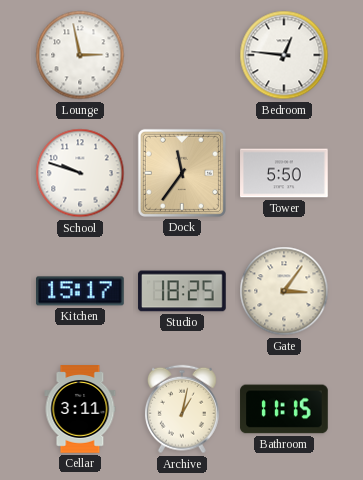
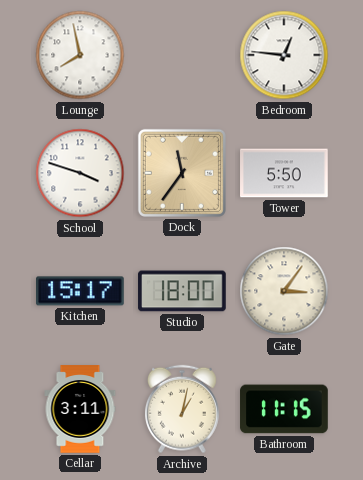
Lounge: 2:58 -> 7:58 (80, 55)
School: 9:48 -> 3:48 (80, 173)
Studio: 18:25 -> 18:00 (182, 291)
